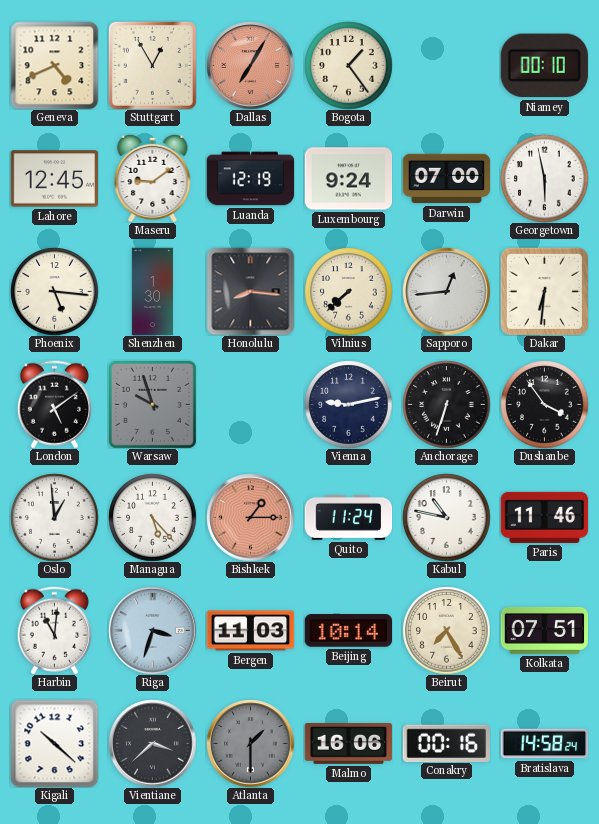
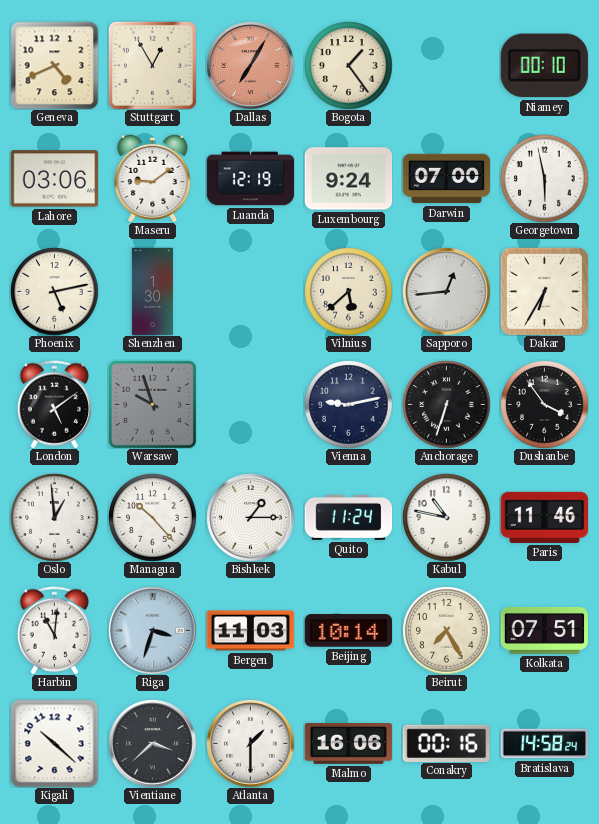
Lahore: 12:45 -> 03:06 (54, 179)
Phoenix: 5:16 -> 5:13 (54, 291)
Honolulu: 8:16 -> none (250, 291)
Vilnius: 7:38 -> 5:38 (348, 291)
Dakar: 6:31 -> 6:35 (544, 291)
Managua: 5:23 -> 10:23 (152, 517)
Bishkek dial: salmon -> white (250, 517)
Atlanta dial: grey -> white (250, 743)
